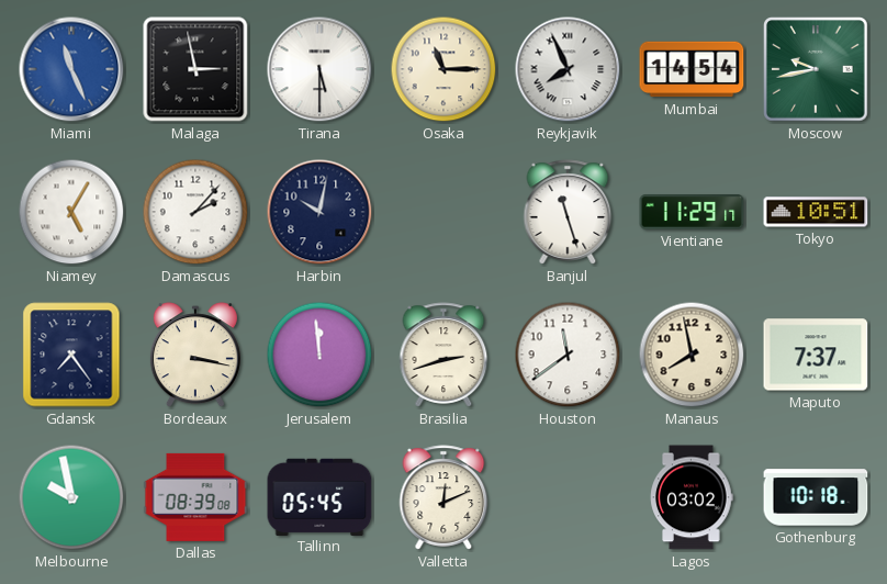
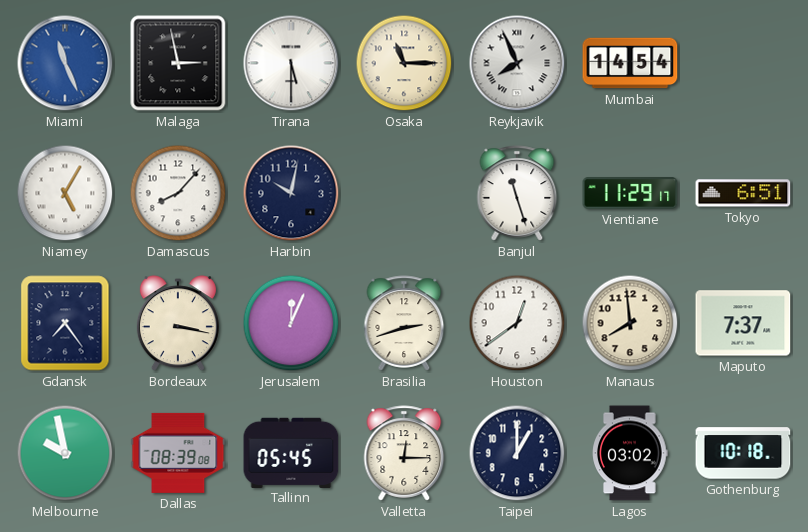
Moscow: 9:43 -> none (816, 69)
Damascus: 2:07 -> 8:07 (178, 193)
Tokyo: 10:51 -> 6:51 (743, 193)
Jerusalem: 11:59 -> 12:04 (291, 323)
Houston: 11:39 -> 12:39 (517, 323)
Manaus: 7:58 -> 7:59 (630, 323)
Valletta: 12:11 -> 12:15 (404, 453)
Taipei: none -> 1:00 (517, 453)
